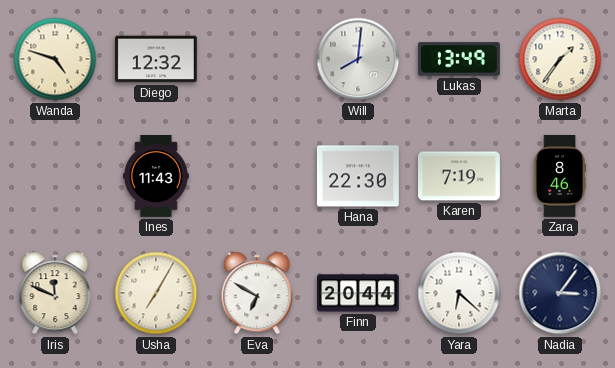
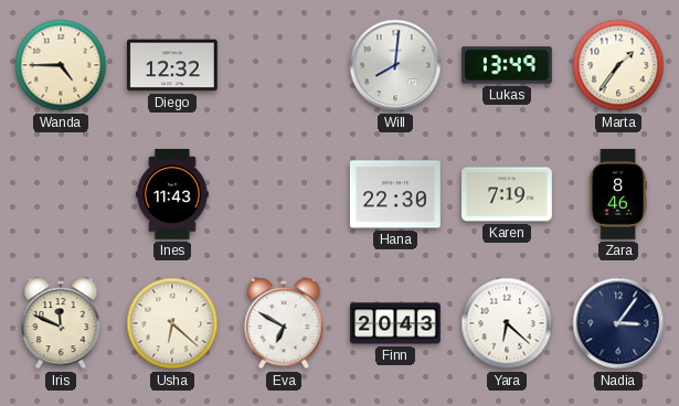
Wanda: 4:48 -> 4:45 (61, 65)
Usha: 7:05 -> 6:22 (172, 323)
Finn: 20:44 -> 20:43 (396, 323)
